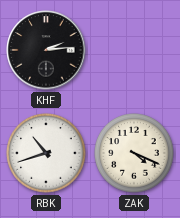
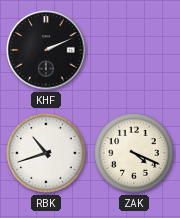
KHF: 2:14 -> 2:11 (46, 50)
